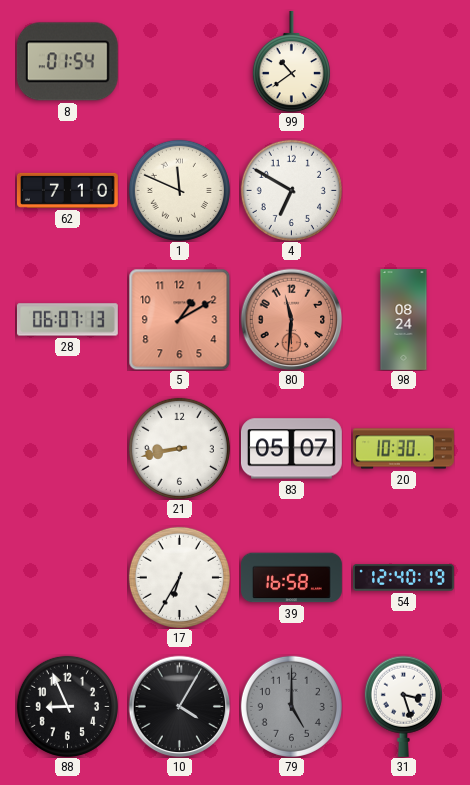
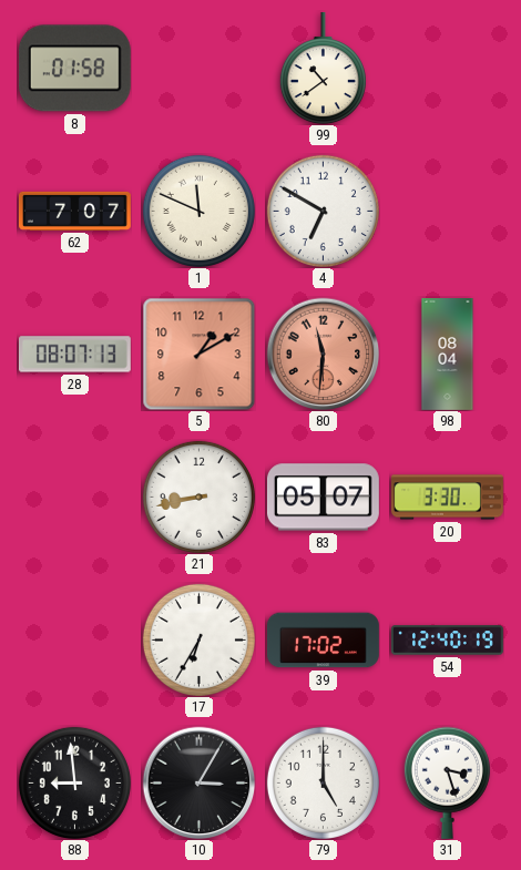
8: 01:54 -> 01:58 (74, 69)
62: 7:10 -> 7:07 (74, 211)
28: 06:07 -> 08:07 (74, 355)
98: 08:24 -> 08:04 (448, 355)
20: 10:30 -> 3:30 (447, 498)
39: 16:58 -> 17:02 (323, 641)
88: 8:56 -> 8:59 (74, 782)
10: 4:05 -> 3:05 (198, 782)
79 dial: grey -> white (323, 782)
